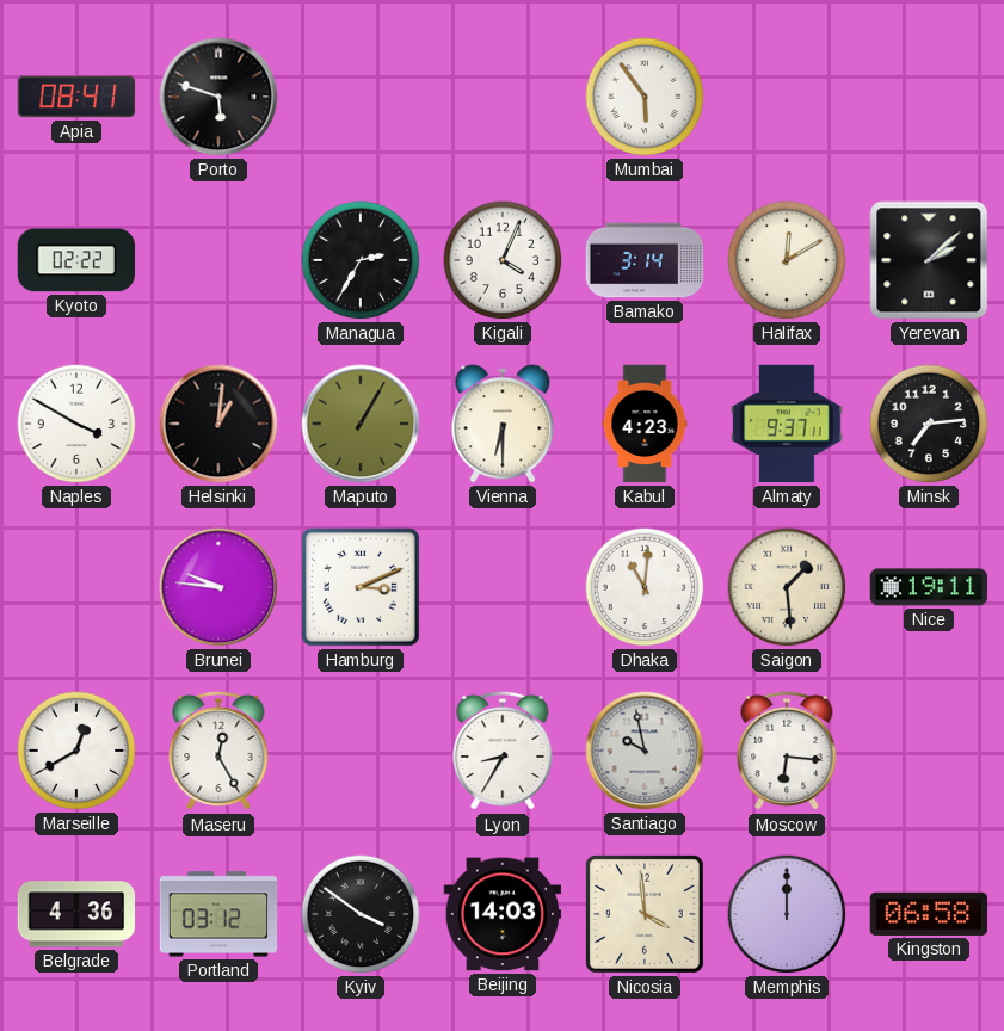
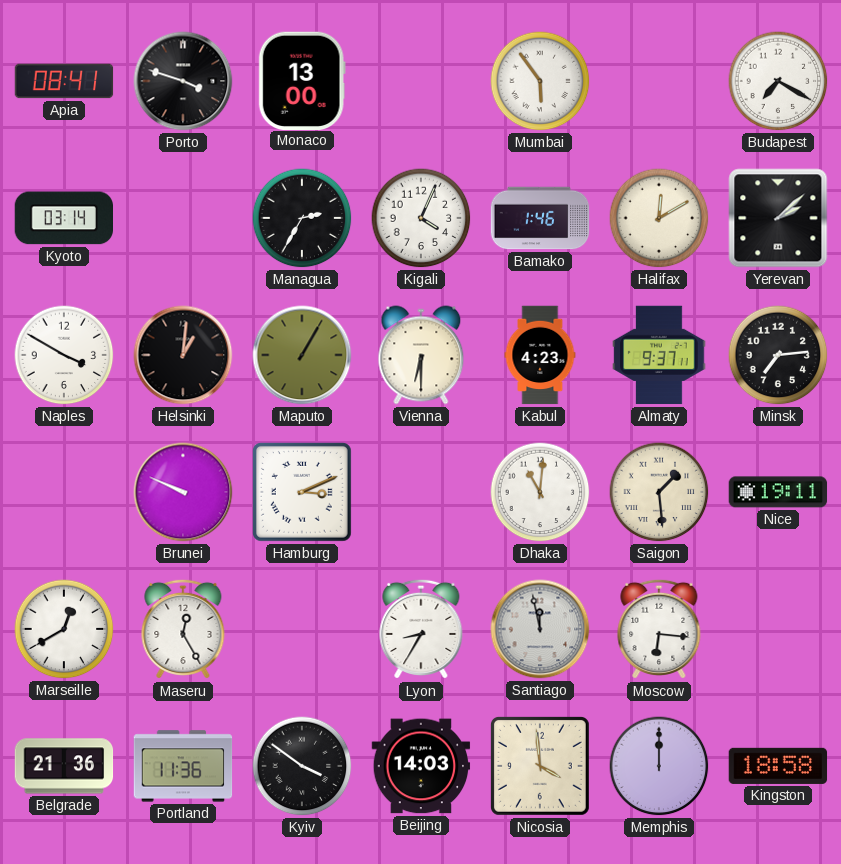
Porto: 5:48 -> 3:48 (183, 81)
Monaco: none -> 13:00 (302, 80)
Budapest: none -> 7:20 (778, 81)
Kyoto: 02:22 -> 03:14 (63, 218)
Bamako: 3:14 -> 1:46 (540, 218)
Brunei: 9:46 -> 9:49 (183, 492)
Santiago: 9:58 -> 11:58 (540, 629)
Belgrade: 4:36 -> 21:36 (64, 766)
Portland: 03:12 -> 11:36 (183, 766)
Kingston: 06:58 -> 18:58 (778, 766)
